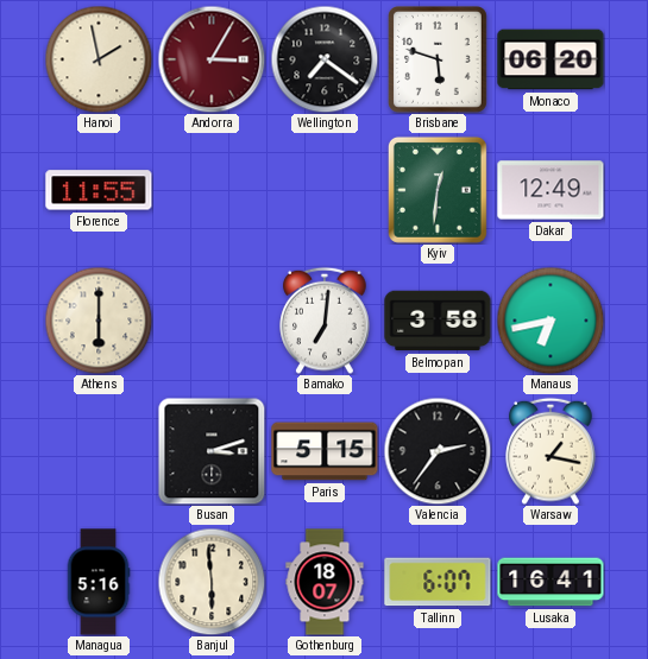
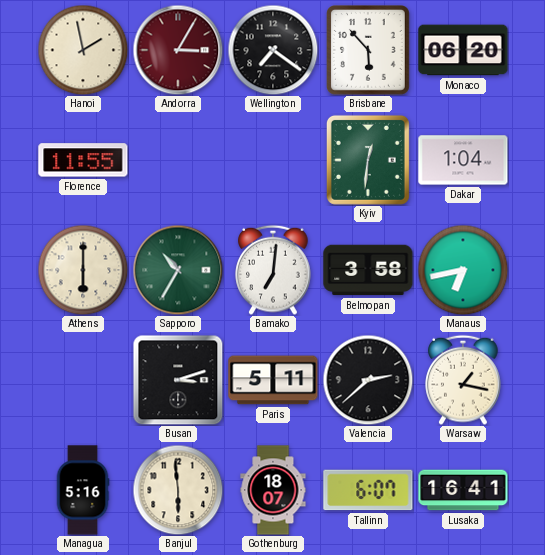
Brisbane: 5:48 -> 5:53 (369, 51)
Dakar: 12:49 -> 1:04 (463, 160)
Sapporo: none -> 10:35 (178, 270)
Paris: 5:15 -> 5:11 (273, 380)
Valencia: 2:36 -> 2:38 (368, 380)
